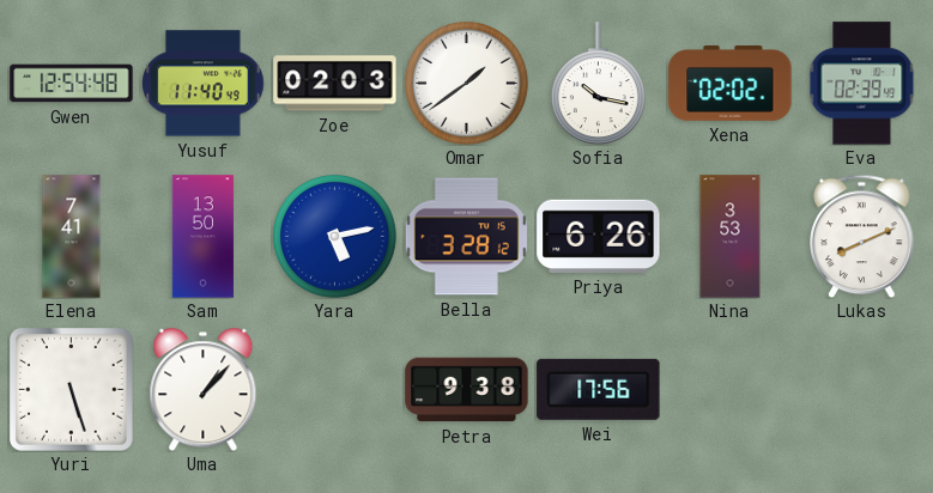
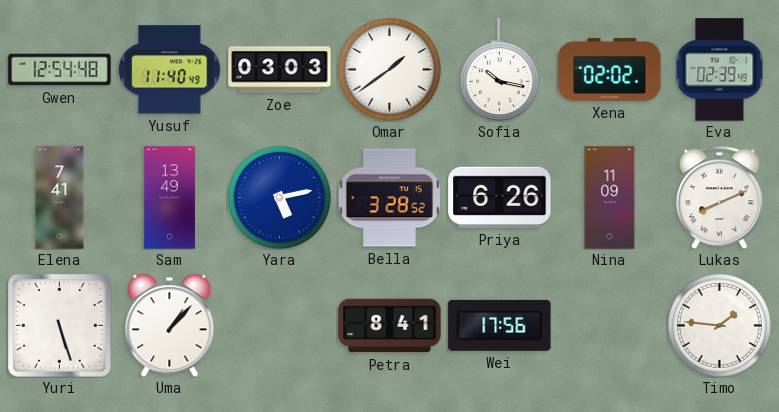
Zoe: 02:03 -> 03:03 (280, 70)
Sam: 13:50 -> 13:49 (169, 198)
Bella: 3:28:12 -> 3:28:52 (389, 198)
Nina: 3:53 -> 11:09 (610, 198)
Petra: 9:38 -> 8:41 (390, 326)
Timo: none -> 1:46 (719, 325)
